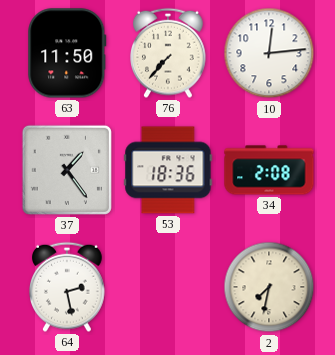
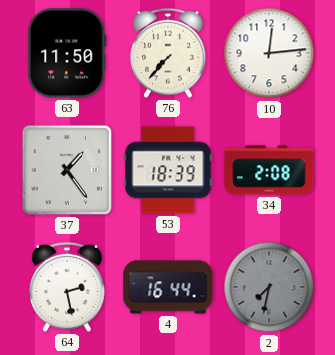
53: 18:36 -> 18:39 (168, 170)
4: none -> 16:44 (168, 287)
2 dial: cream -> grey (269, 287)
